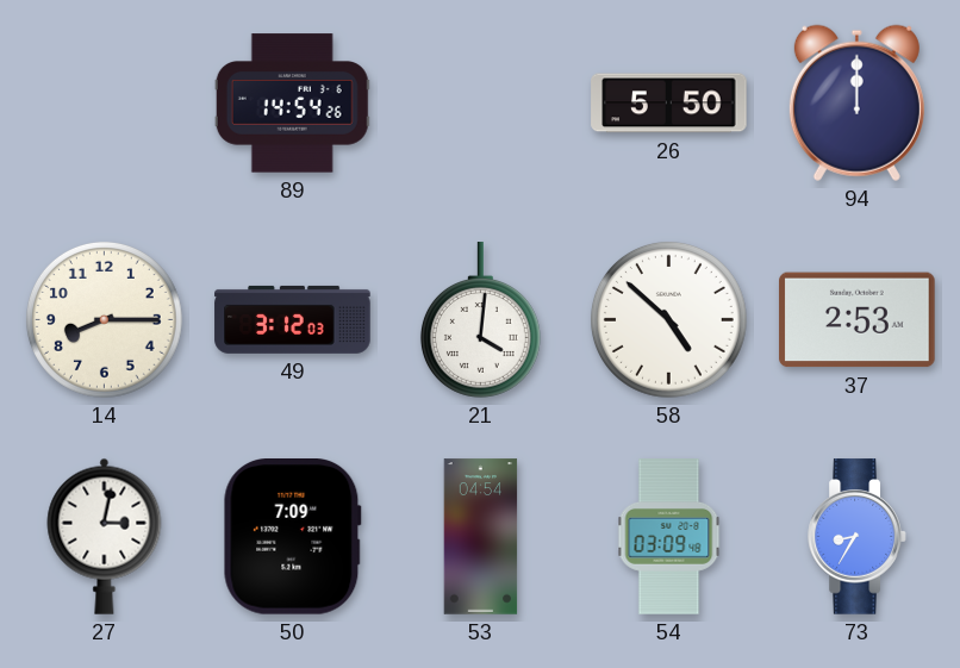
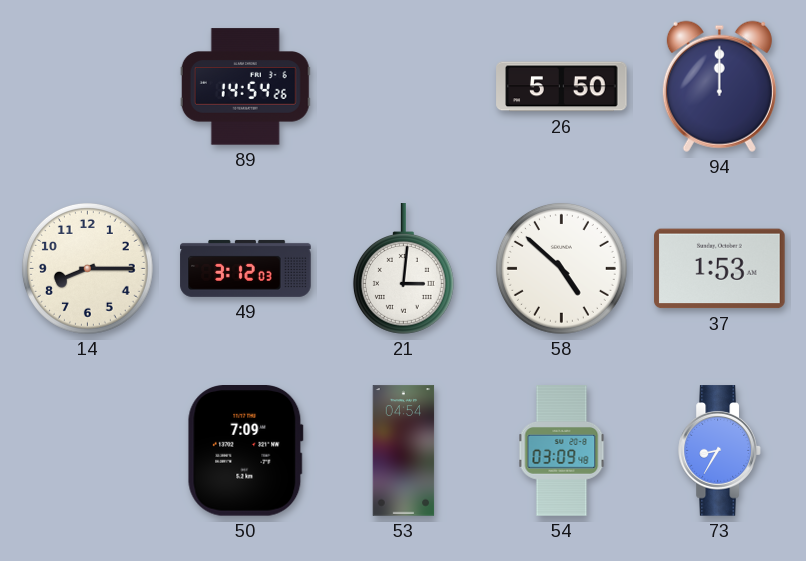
21: 4:01 -> 3:01 (403, 269)
37: 2:53 -> 1:53 (720, 269)
27: 3:02 -> none (105, 536)
